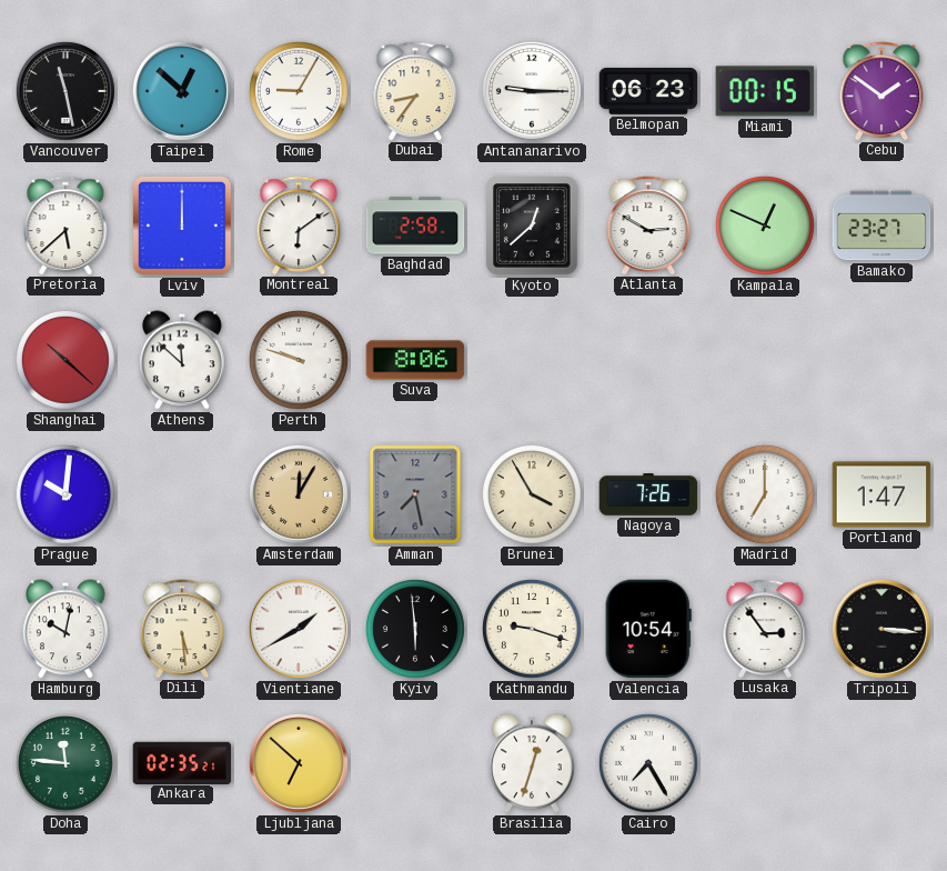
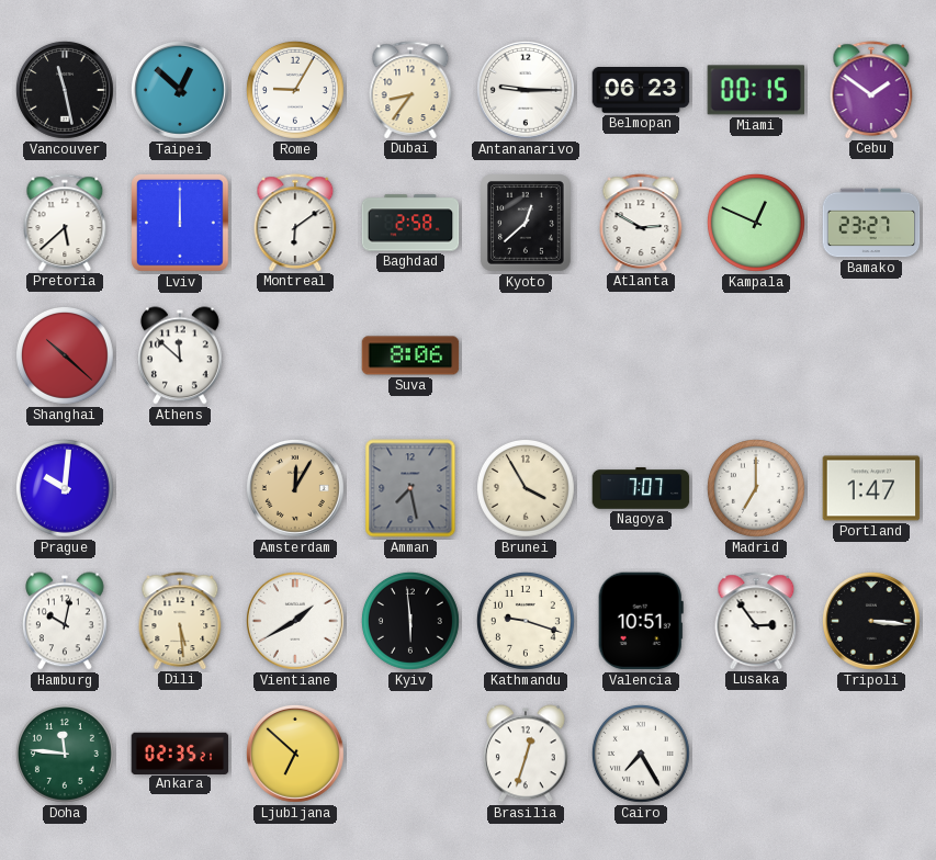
Perth: 9:48 -> none (299, 360)
Nagoya: 7:26 -> 7:07 (641, 488)
Valencia: 10:54 -> 10:51 (641, 621)
